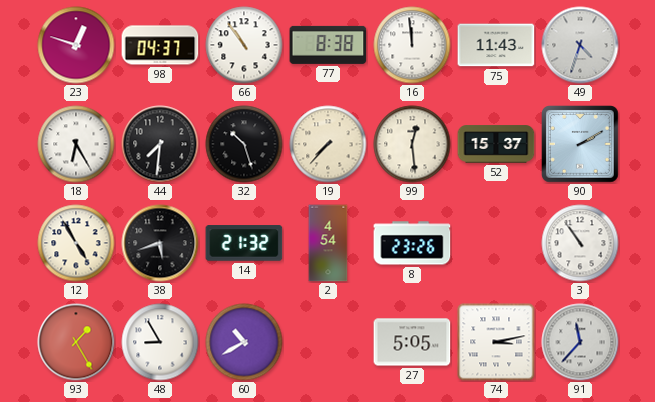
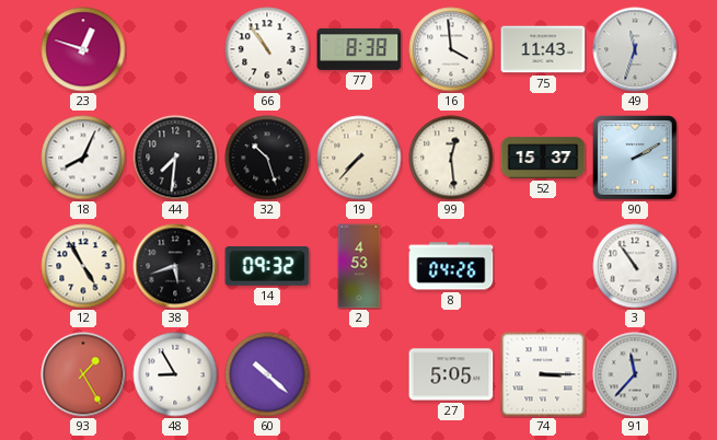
98: 04:37 -> none (160, 45)
16: 11:59 -> 3:59 (451, 49)
49: 4:33 -> 11:33 (635, 49)
18: 6:25 -> 8:04 (83, 158)
14: 21:32 -> 09:32 (267, 266)
2: 4:54 -> 4:53 (359, 266)
8: 23:26 -> 04:26 (451, 266)
60: 10:40 -> 10:22 (267, 374)
74: 3:13 -> 3:15 (543, 374)
